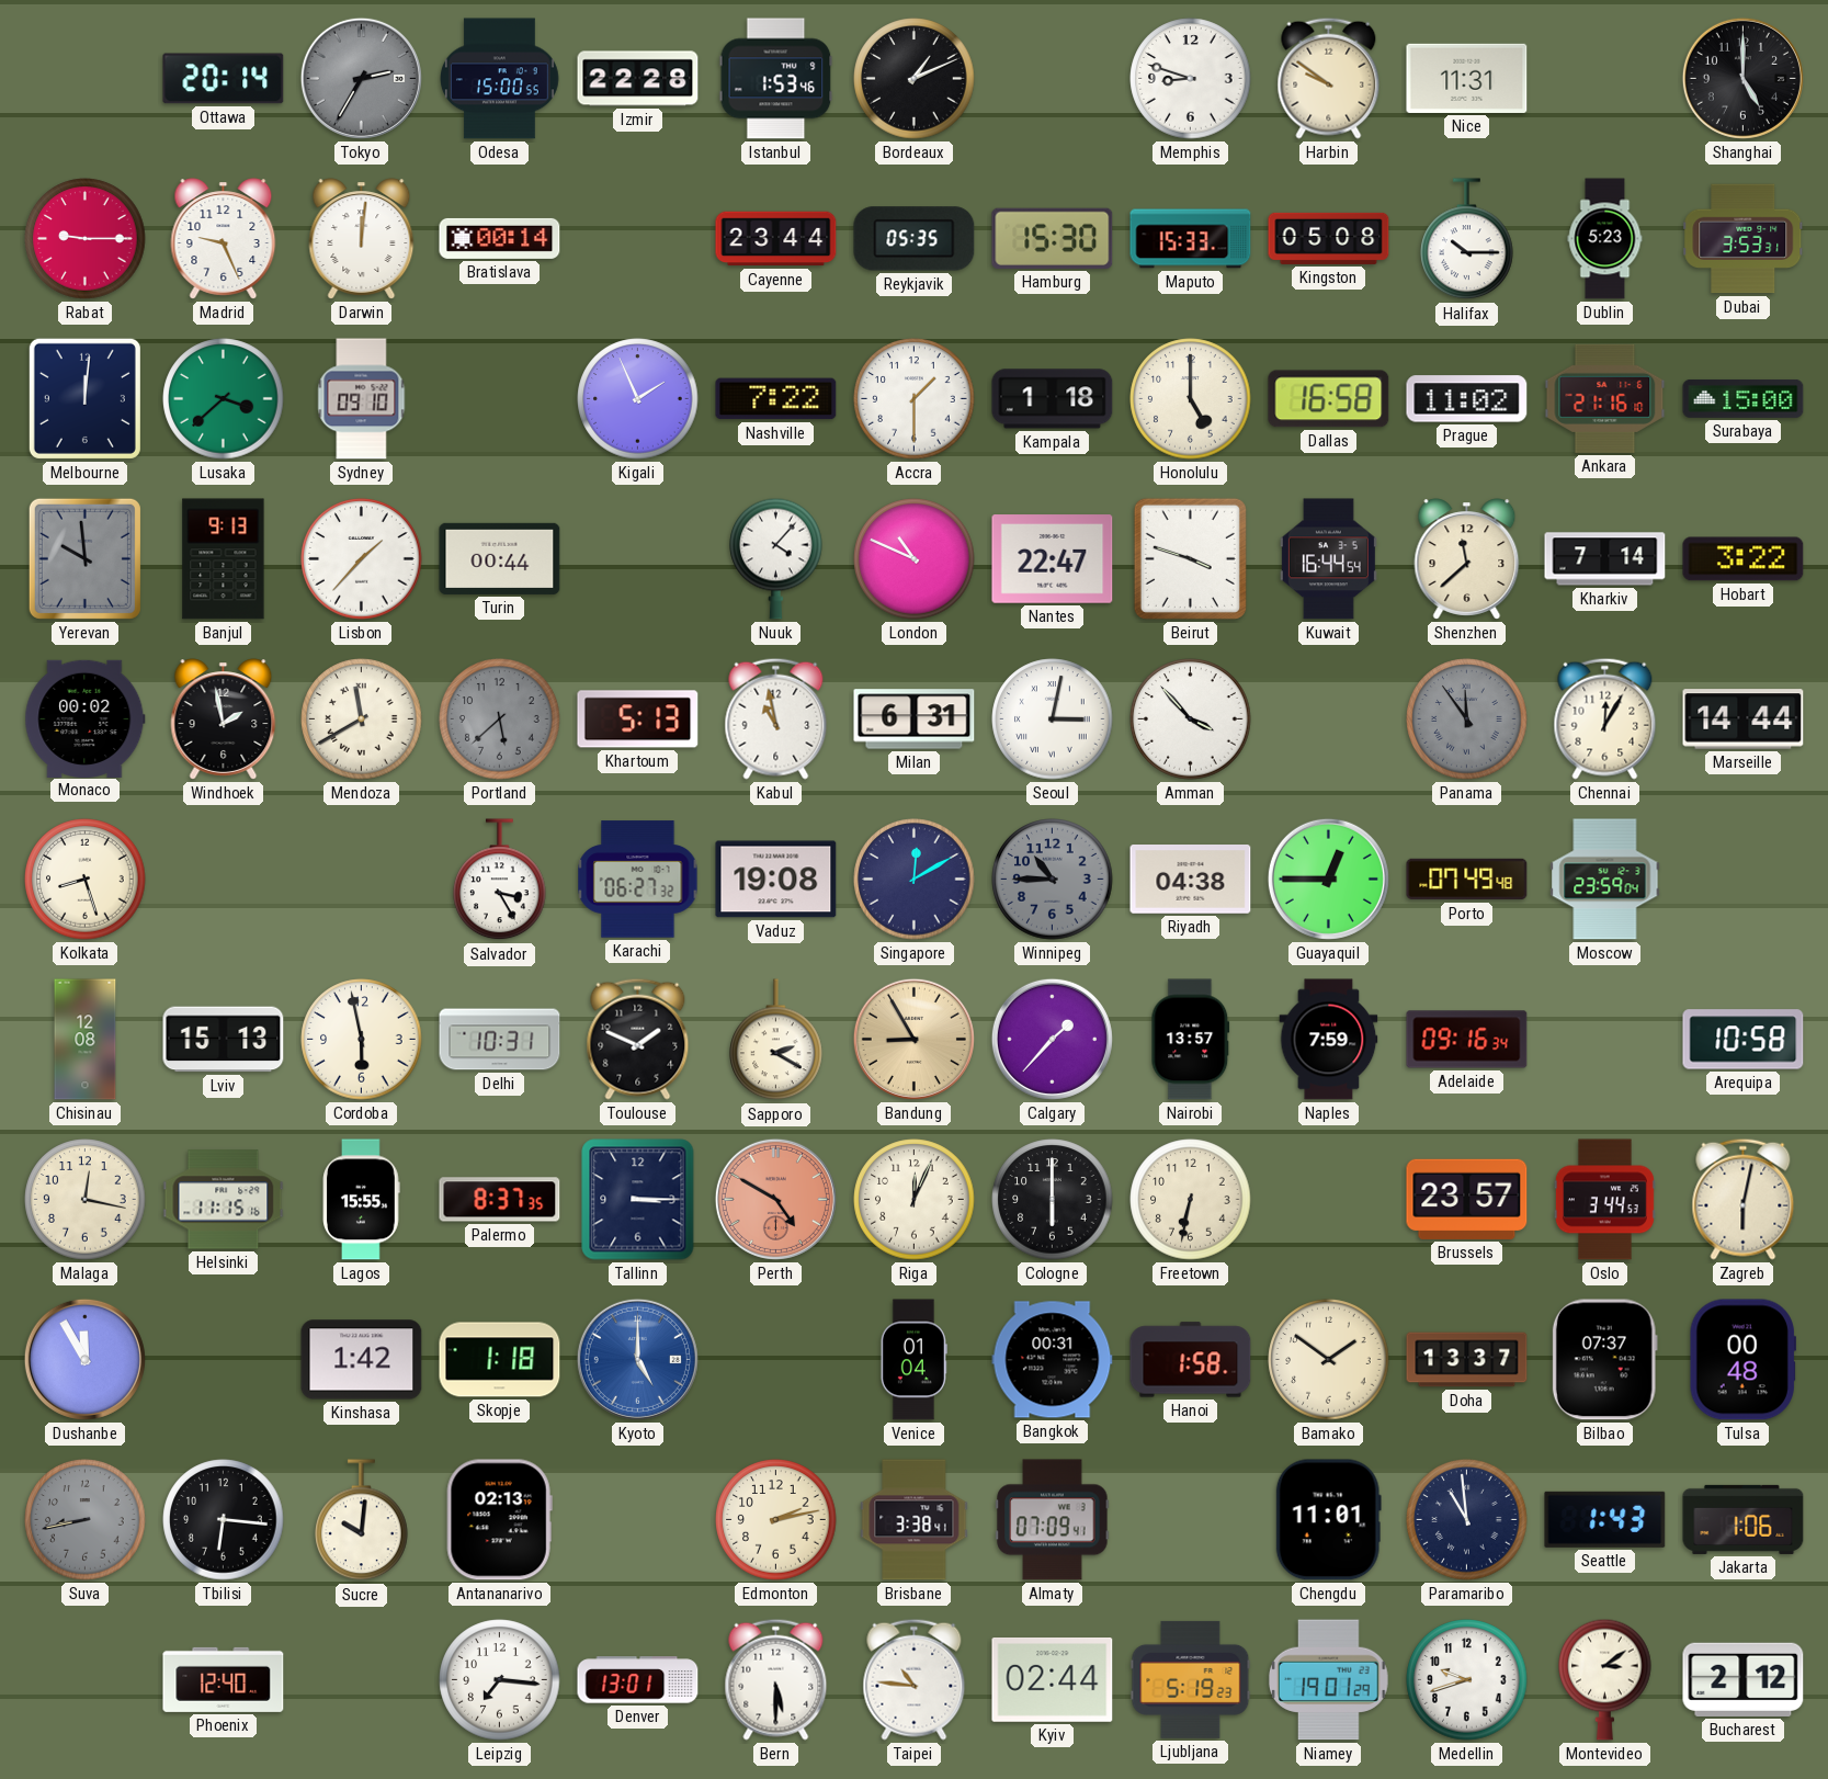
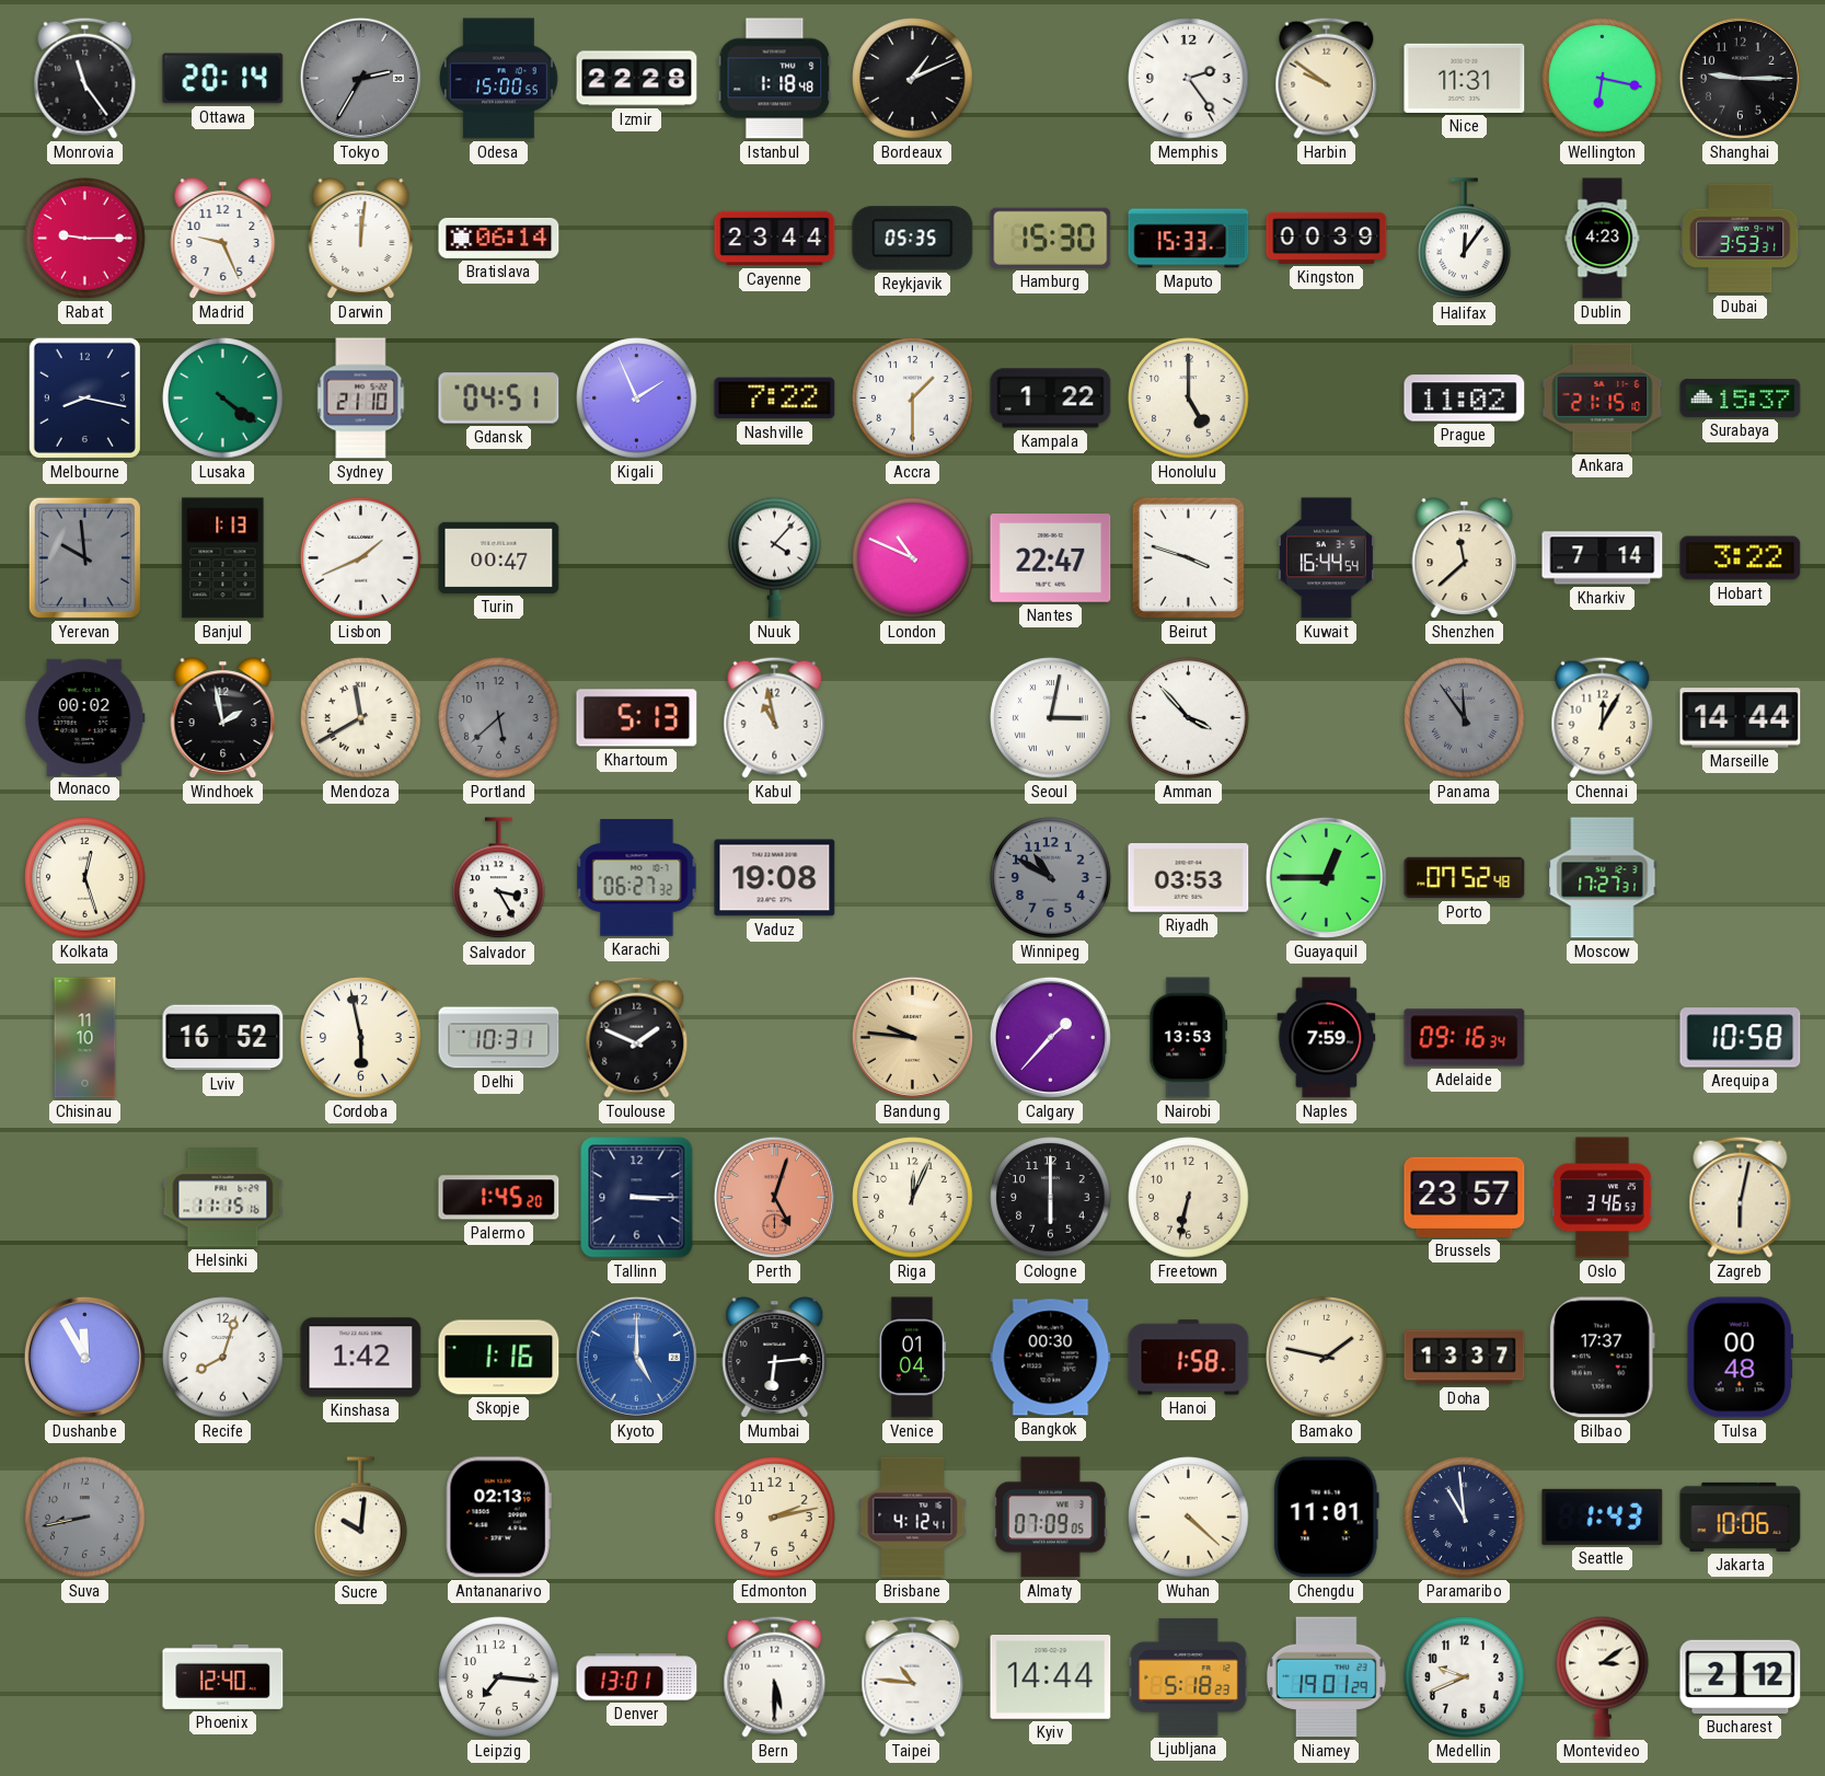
Monrovia: none -> 11:24 (85, 78)
Istanbul: 1:53 -> 1:18 (775, 79)
Memphis: 8:48 -> 2:24 (1189, 79)
Wellington: none -> 6:17 (1603, 79)
Shanghai: 5:00 -> 9:15 (1740, 78)
Bratislava: 00:14 -> 06:14 (499, 238)
Kingston: 05:08 -> 00:39 (1327, 238)
Halifax: 10:15 -> 12:06 (1465, 239)
Dublin: 5:23 -> 4:23 (1603, 239)
Melbourne: 12:01 -> 8:17 (84, 397)
Lusaka: 3:38 -> 4:21 (223, 399)
Sydney: 09:10 -> 21:10 (361, 399)
Gdansk: none -> 04:51 (499, 399)
Kampala: 1:18 -> 1:22 (1051, 399)
Dallas: 16:58 -> none (1329, 399)
Ankara: 21:16 -> 21:15 (1603, 397)
Surabaya: 15:00 -> 15:37 (1741, 397)
Banjul: 9:13 -> 1:13 (223, 558)
Lisbon: 1:37 -> 1:41 (361, 558)
Turin: 00:44 -> 00:47 (499, 557)
Milan: 6:31 -> none (915, 719)
Kolkata: 8:27 -> 12:27 (85, 878)
Singapore: 12:10 -> none (915, 880)
Winnipeg: 10:45 -> 10:50 (1051, 878)
Riyadh: 04:38 -> 03:53 (1189, 878)
Porto: 07:49 -> 07:52 (1465, 878)
Moscow: 23:59 -> 17:27 (1603, 878)
Chisinau: 12:08 -> 11:10 (85, 1038)
Lviv: 15:13 -> 16:52 (223, 1038)
Sapporo: 2:20 -> none (776, 1040)
Bandung: 8:55 -> 9:46 (912, 1037)
Nairobi: 13:57 -> 13:53 (1189, 1038)
Malaga: 12:17 -> none (86, 1200)
Lagos: 15:55 -> none (362, 1200)
Palermo: 8:37 -> 1:45 (499, 1198)
Perth: 4:50 -> 5:03 (774, 1197)
Oslo: 3:44 -> 3:46 (1602, 1198)
Recife: none -> 8:03 (223, 1358)
Skopje: 1:18 -> 1:16 (499, 1358)
Mumbai: none -> 6:14 (775, 1358)
Bangkok: 00:31 -> 00:30 (1051, 1358)
Bamako: 1:51 -> 1:47 (1327, 1358)
Bilbao: 07:37 -> 17:37 (1602, 1358)
Tbilisi: 6:16 -> none (224, 1520)
Brisbane: 3:38 -> 4:12 (913, 1518)
Almaty: 07:09:41 -> 07:09:05 (1051, 1518)
Wuhan: none -> 4:22 (1189, 1518)
Jakarta: 1:06 -> 10:06 (1741, 1516)
Kyiv: 02:44 -> 14:44 (1051, 1677)
Ljubljana: 5:19 -> 5:18 (1189, 1676)
Medellin: 9:42 -> 9:41 (1465, 1677)
